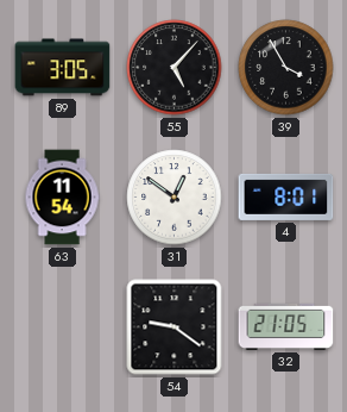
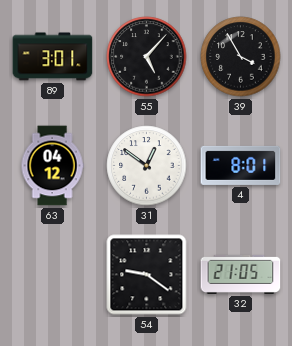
89: 3:05 -> 3:01 (53, 57)
63: 11:54 -> 04:12 (52, 166)
